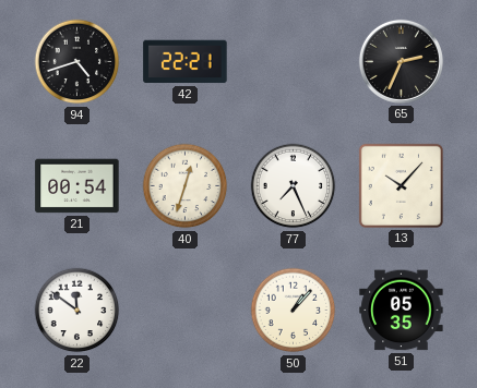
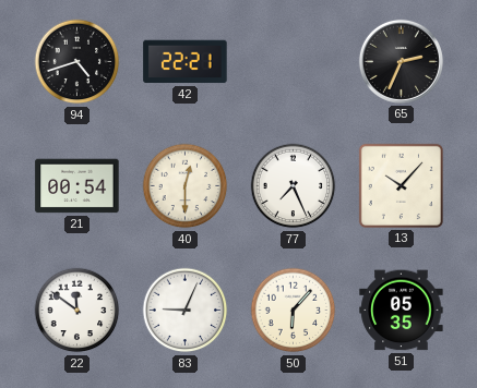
40: 12:33 -> 12:30 (186, 186)
83: none -> 9:04 (186, 311)
50: 1:07 -> 6:07 (294, 311)
